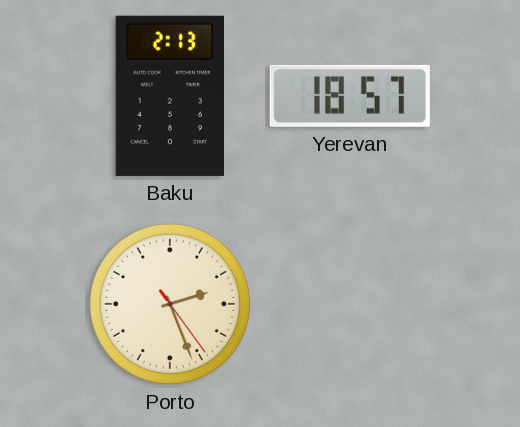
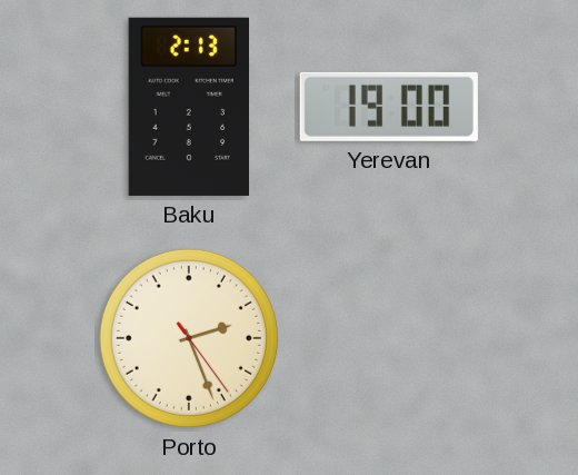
Yerevan: 18:57 -> 19:00 (389, 107)
